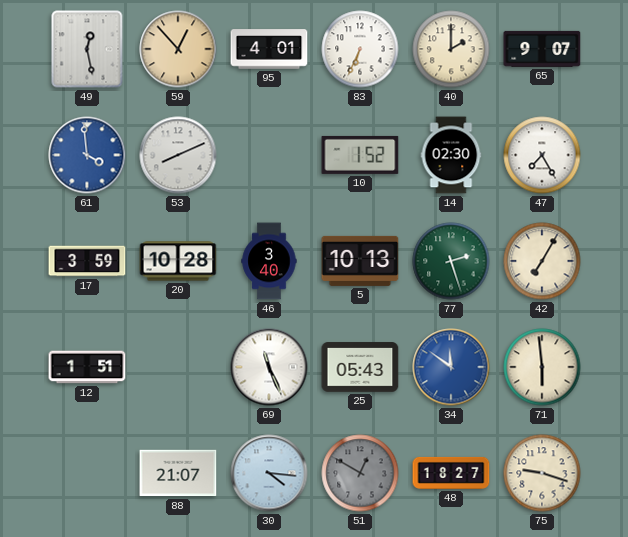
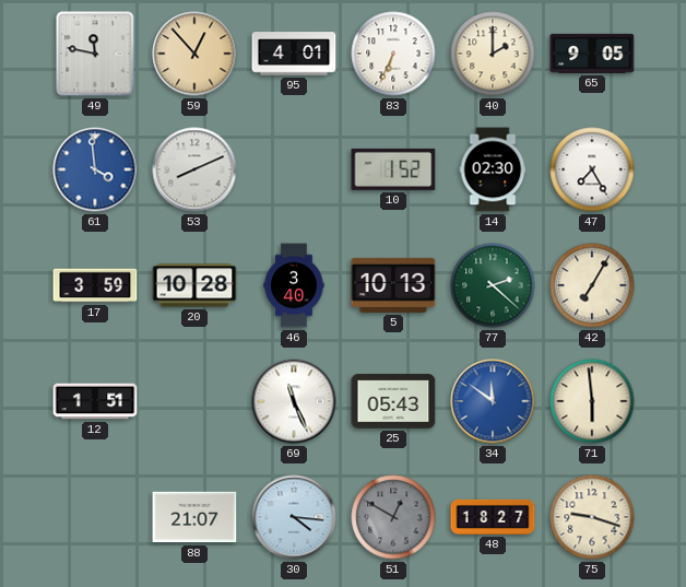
49: 12:28 -> 11:47 (95, 54)
65: 9:07 -> 9:05 (592, 54)
77: 2:27 -> 2:22 (493, 285)
